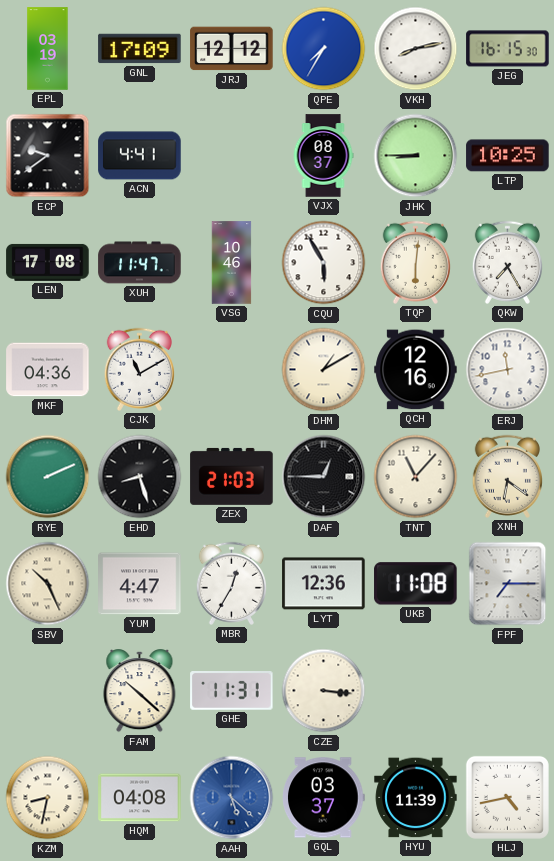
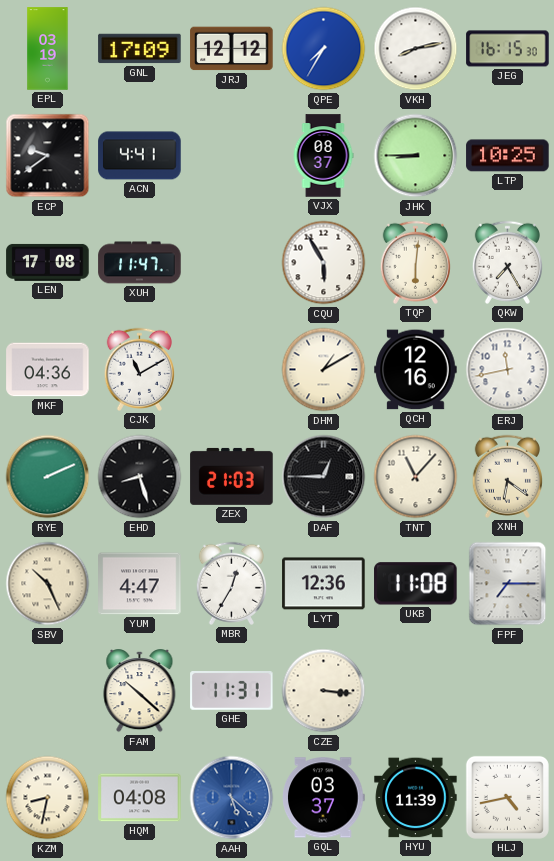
VSG: 10:46 -> none (232, 263)
